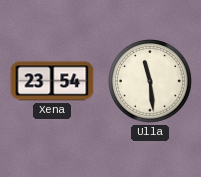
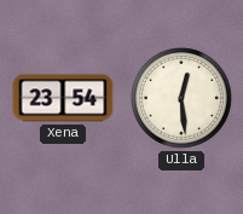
Ulla: 11:29 -> 12:29 (183, 99)
